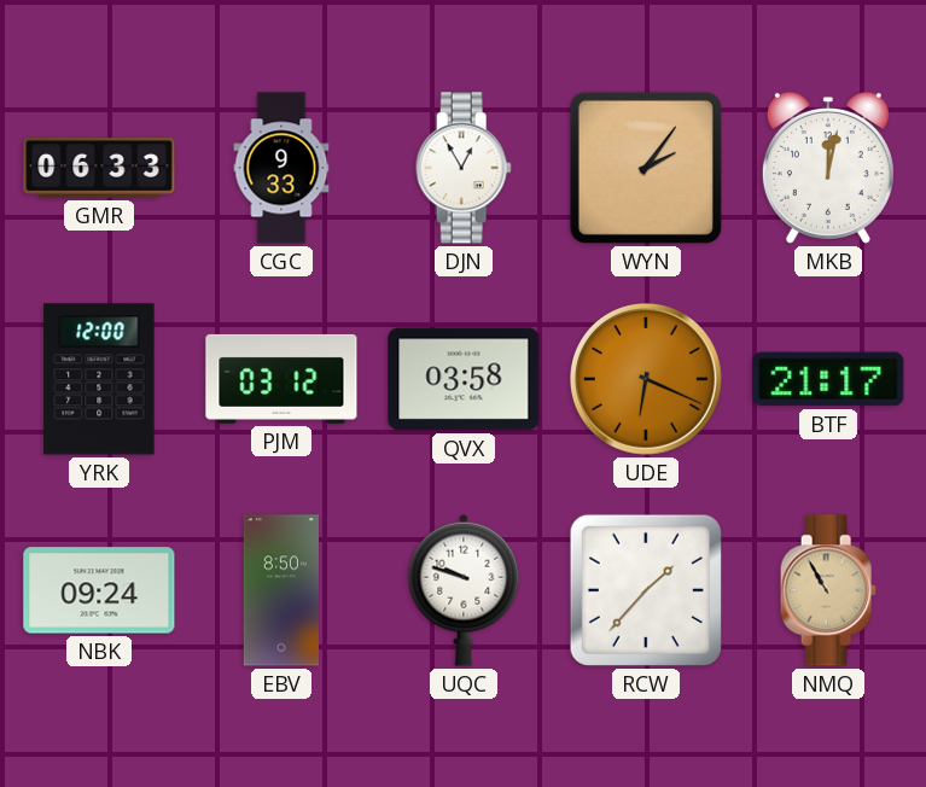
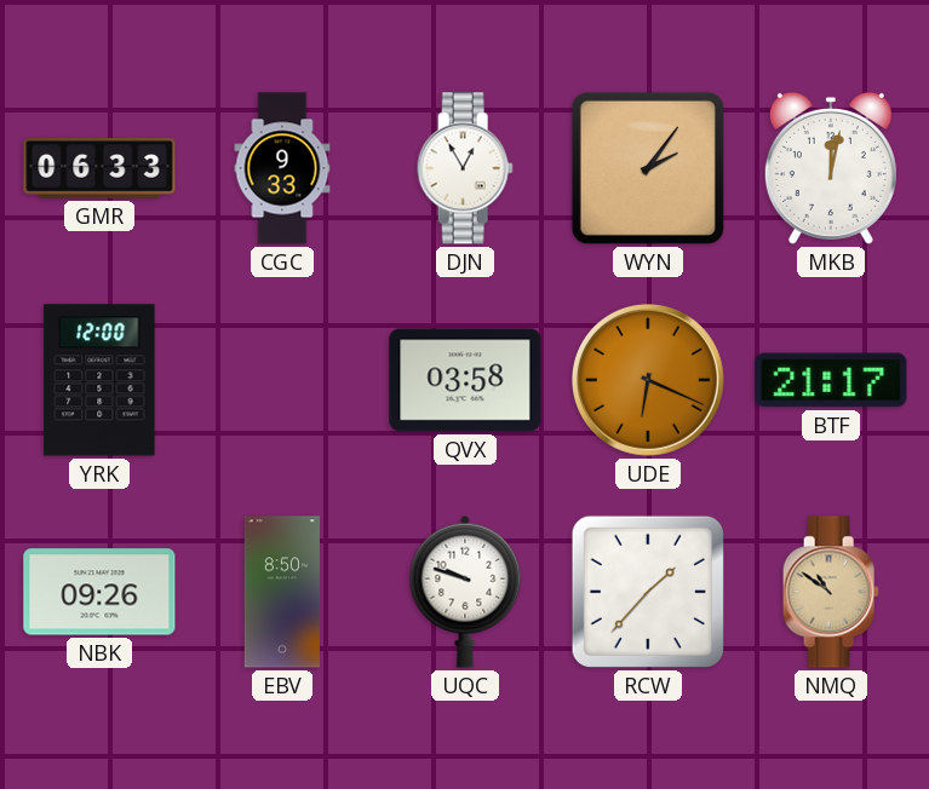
PJM: 03:12 -> none (281, 379)
NBK: 09:24 -> 09:26 (99, 592)
NMQ: 10:55 -> 10:51 (831, 592)
